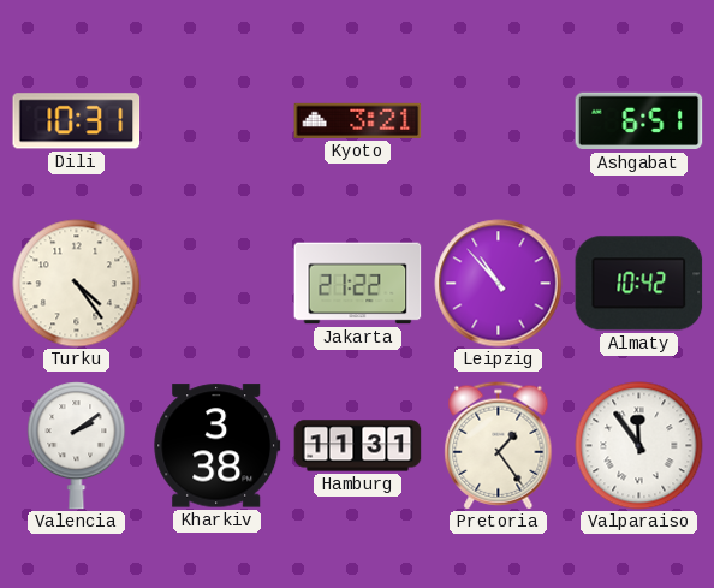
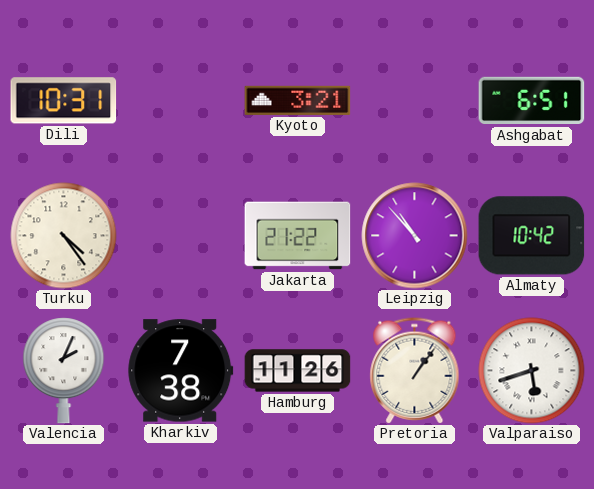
Valencia: 2:09 -> 2:04 (64, 371)
Kharkiv: 3:38 -> 7:38 (181, 371)
Hamburg: 11:31 -> 11:26 (298, 371)
Pretoria: 1:24 -> 1:06 (415, 371)
Valparaiso: 11:54 -> 5:42 (532, 371)
